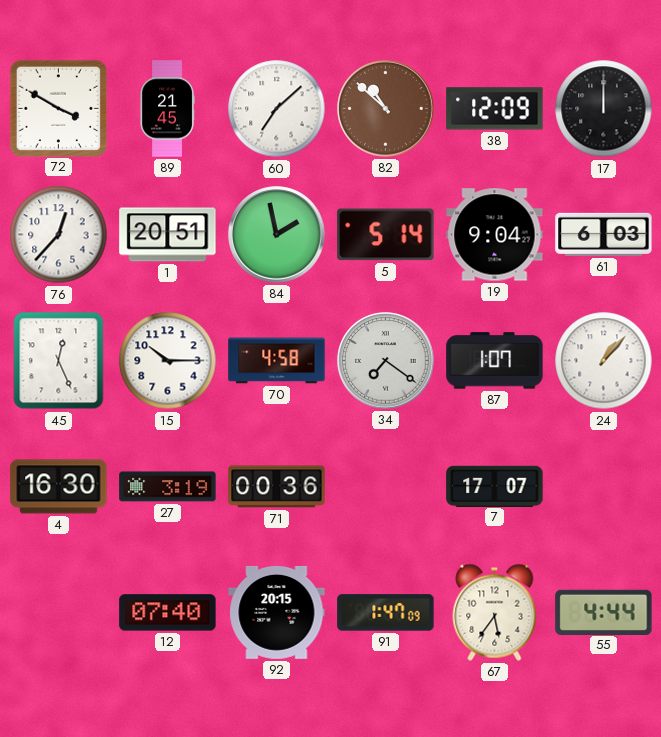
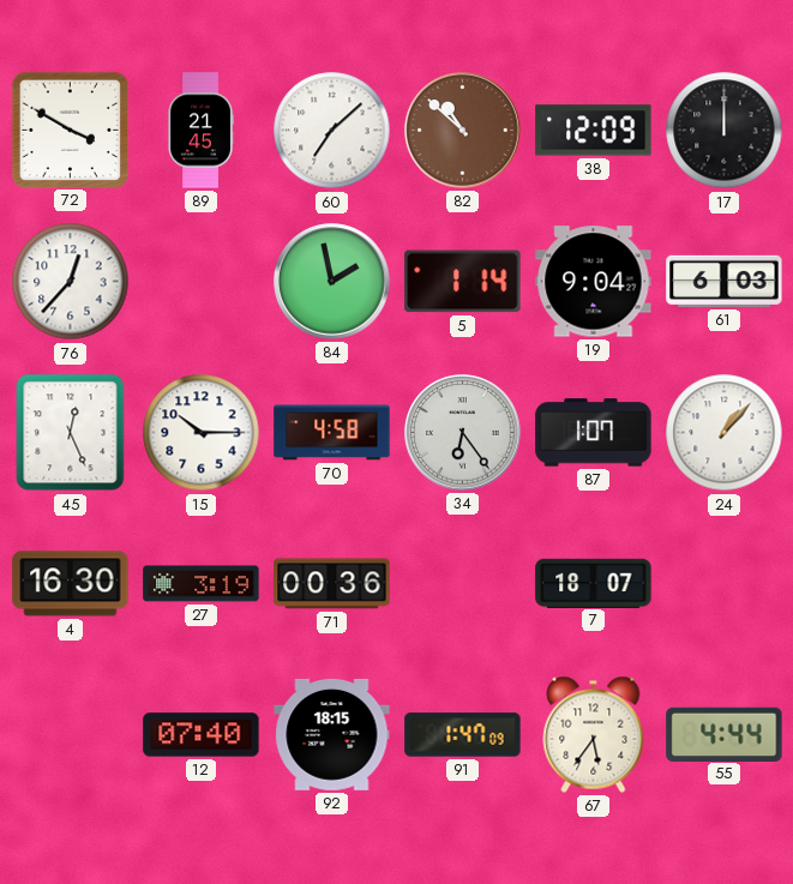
1: 20:51 -> none (168, 235)
5: 5:14 -> 1:14 (463, 282)
34: 7:21 -> 6:24 (463, 433)
7: 17:07 -> 18:07 (594, 583)
92: 20:15 -> 18:15 (332, 734)
